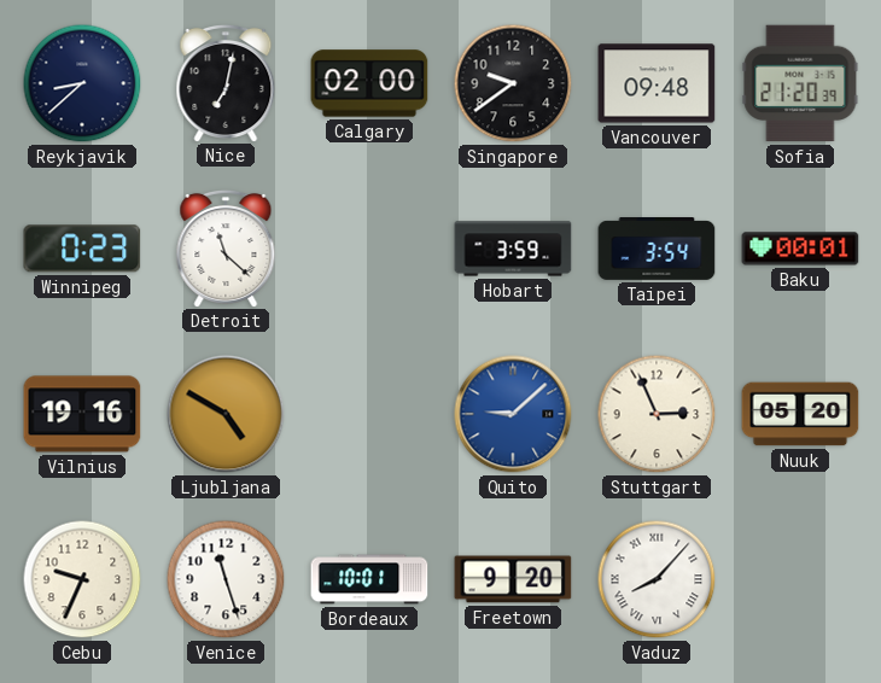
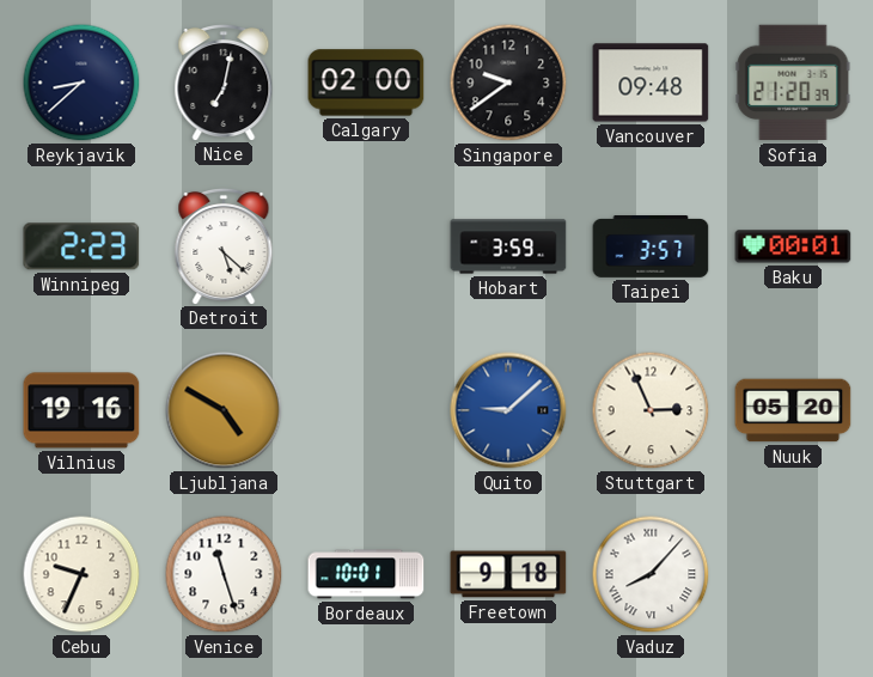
Winnipeg: 0:23 -> 2:23 (81, 246)
Detroit: 11:22 -> 5:22 (224, 245)
Taipei: 3:54 -> 3:57 (651, 248)
Freetown: 9:20 -> 9:18 (508, 574)
